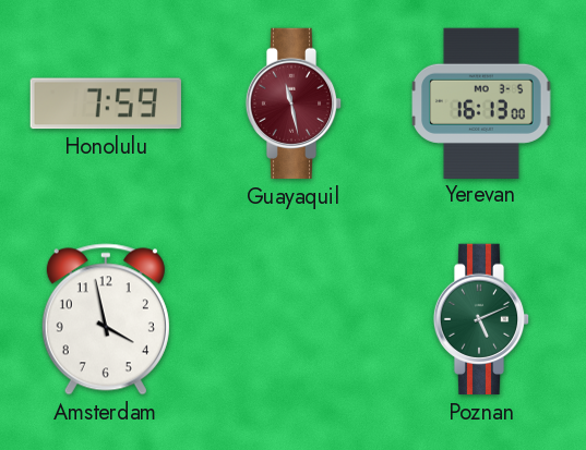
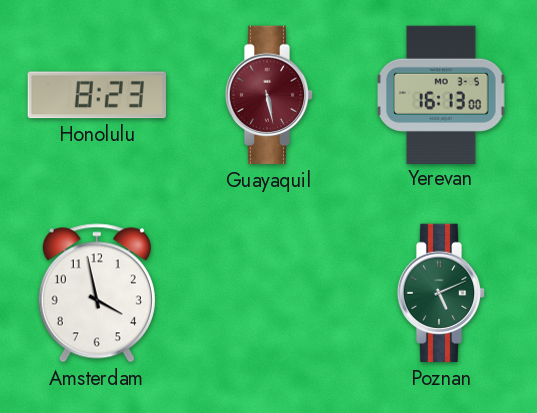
Honolulu: 7:59 -> 8:23 (97, 95)
Guayaquil: 11:28 -> 5:28 (269, 95)
